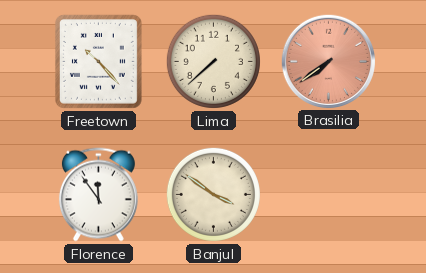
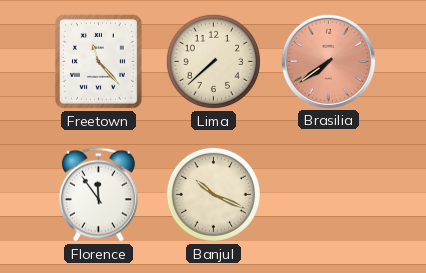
Freetown: 10:23 -> 11:23 (98, 61)
Banjul: 3:51 -> 10:19 (213, 194)
